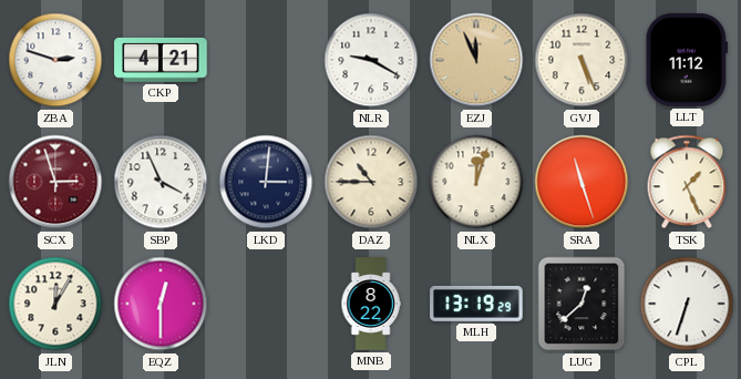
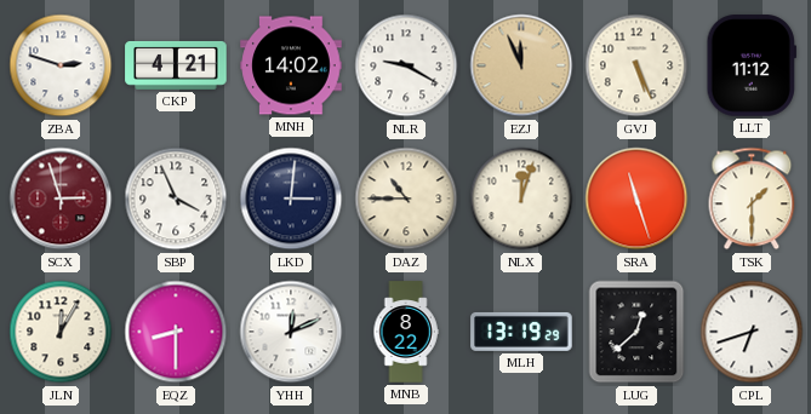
MNH: none -> 14:02 (291, 65)
TSK: 1:26 -> 1:30 (752, 199)
EQZ: 12:30 -> 8:30 (176, 332)
YHH: none -> 12:11 (291, 332)
CPL: 6:33 -> 6:42 (752, 332)
